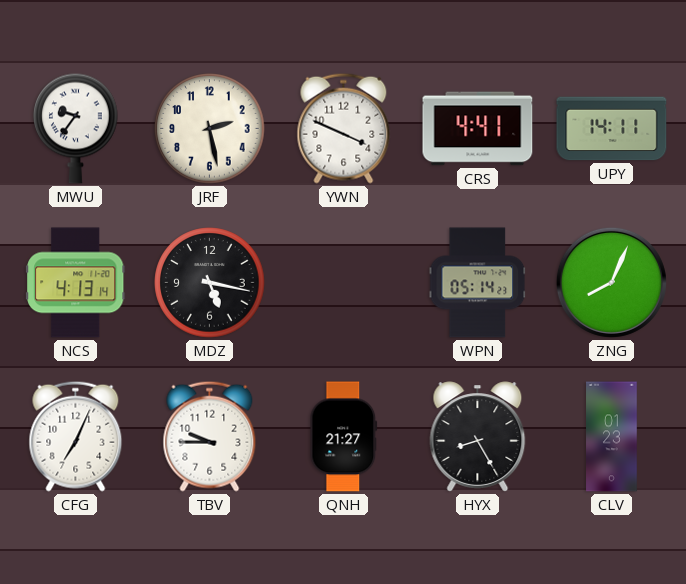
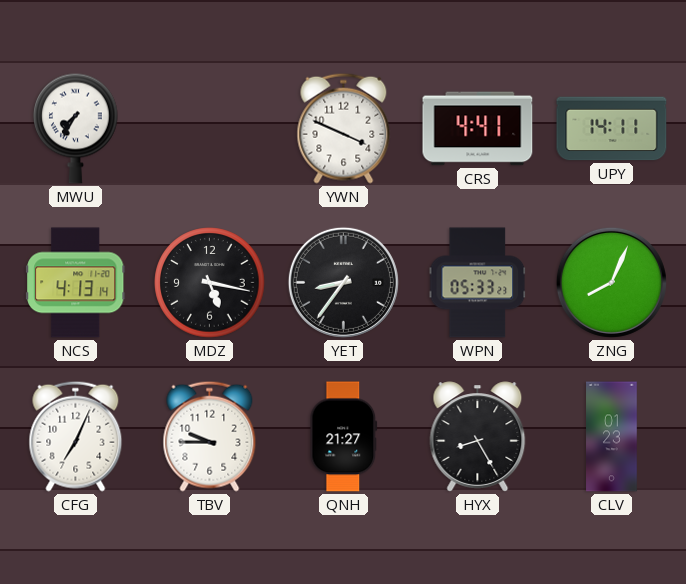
MWU: 9:36 -> 7:35 (76, 128)
JRF: 2:28 -> none (210, 129)
YET: none -> 8:36 (343, 282)
WPN: 05:14 -> 05:33 (478, 283)
